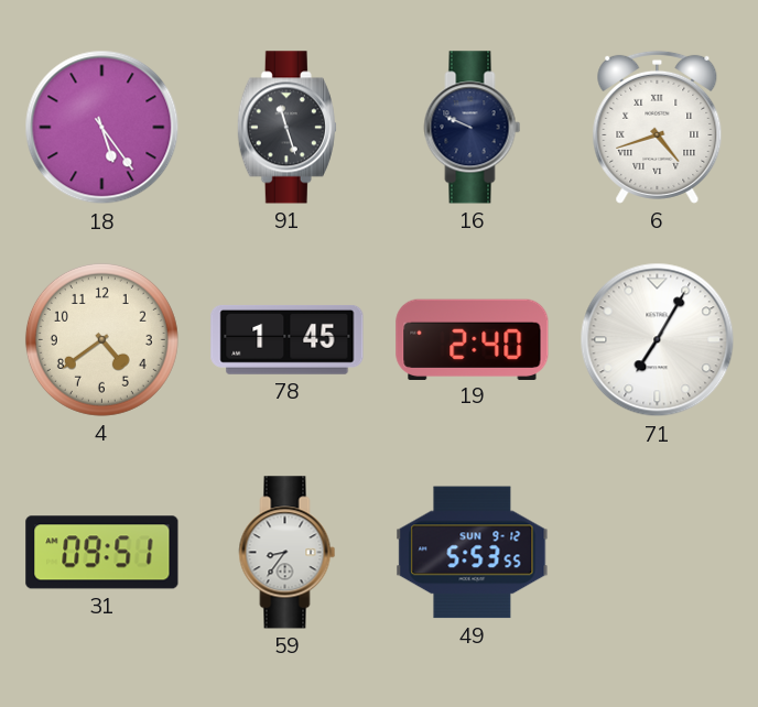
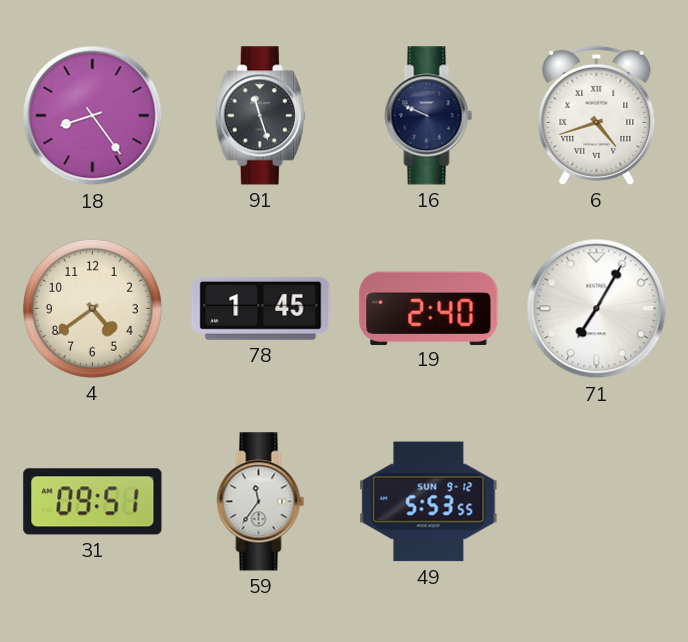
18: 5:24 -> 8:24 (93, 116)
59: 8:36 -> 11:36 (261, 502)
